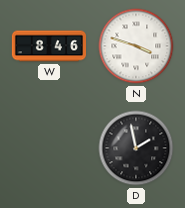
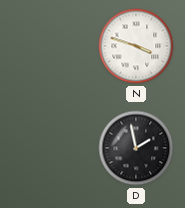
W: 8:46 -> none (48, 46)
